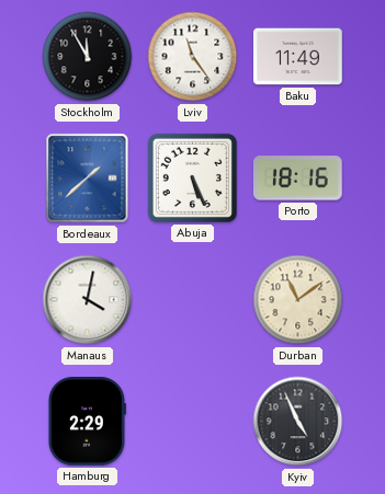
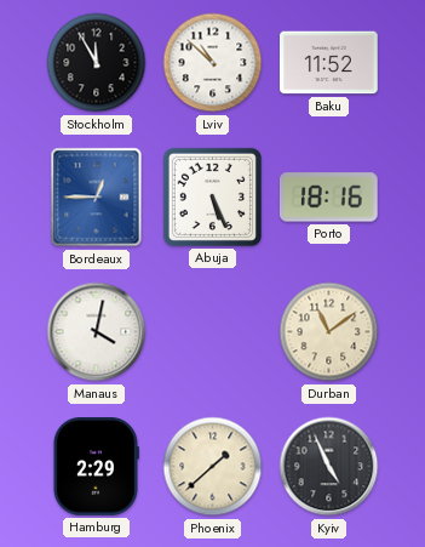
Lviv: 11:24 -> 10:52 (213, 63)
Baku: 11:49 -> 11:52 (329, 63)
Bordeaux: 1:38 -> 12:45 (97, 198)
Phoenix: none -> 1:38 (213, 467)
